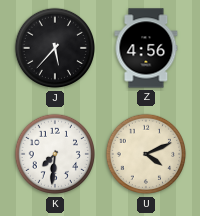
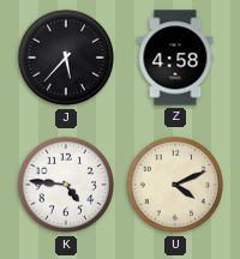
Z: 4:56 -> 4:58 (175, 58)
K: 7:31 -> 4:46 (66, 185)
